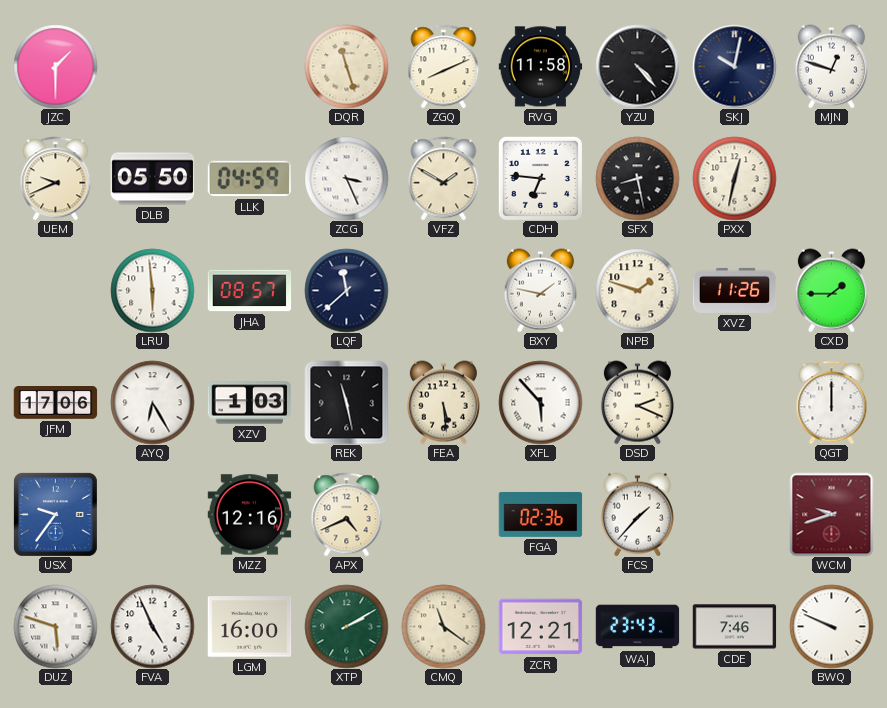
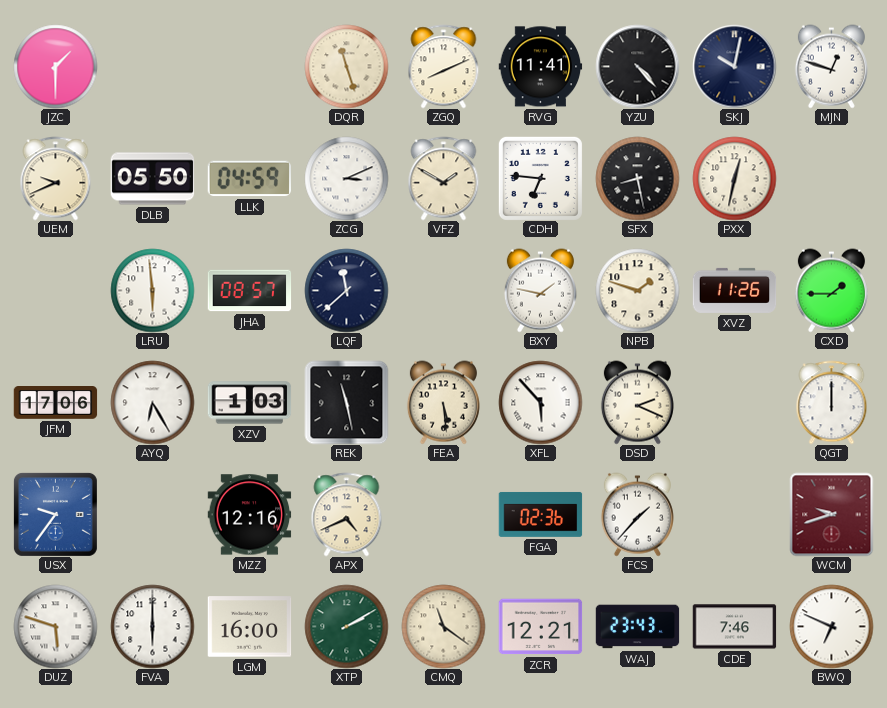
RVG: 11:58 -> 11:41 (540, 67)
ZCG: 3:26 -> 3:11 (346, 178)
FVA: 4:56 -> 6:00 (152, 626)
BWQ: 9:49 -> 6:49 (831, 626)
